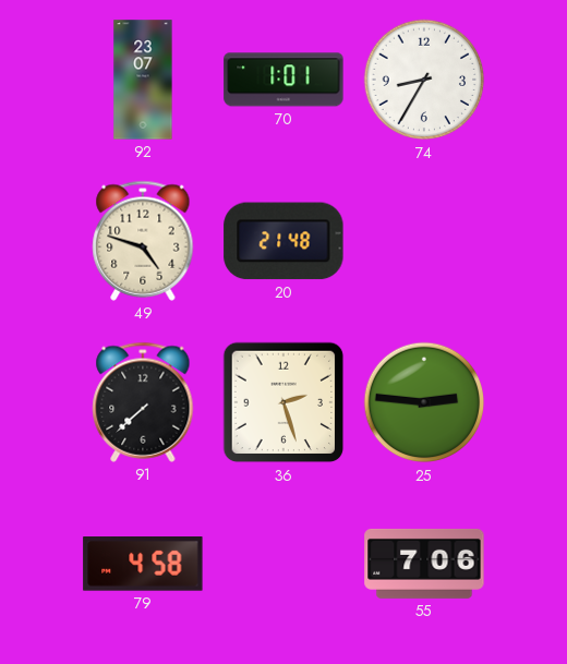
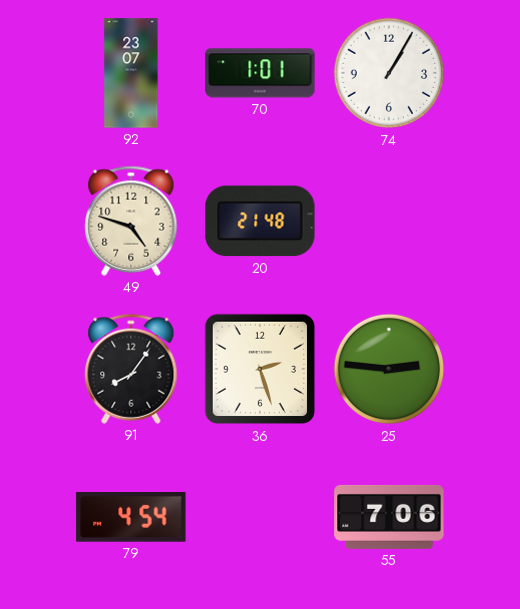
74: 8:35 -> 1:05 (389, 73)
91: 7:38 -> 8:06 (131, 369)
79: 4:58 -> 4:54 (131, 518)
